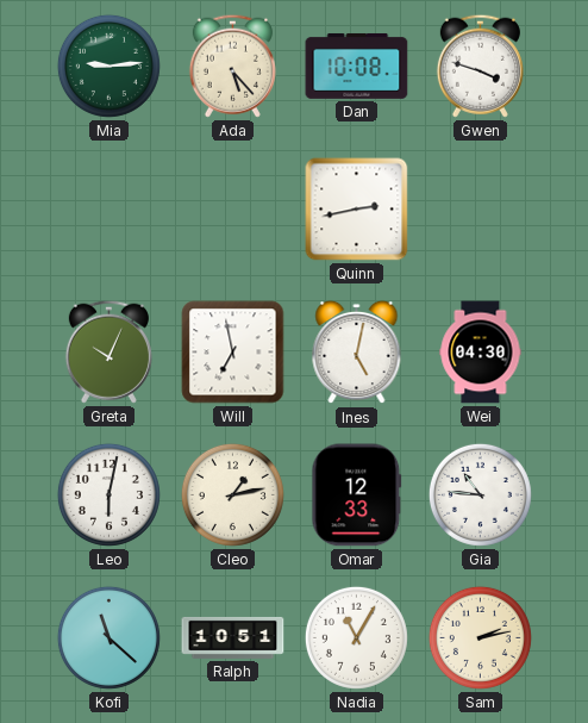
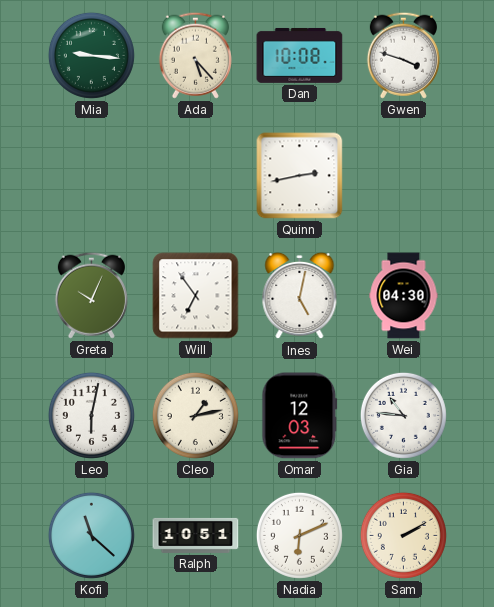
Mia: 9:14 -> 9:16 (91, 55)
Will: 6:58 -> 6:54 (196, 296)
Omar: 12:33 -> 12:03 (300, 416)
Nadia: 11:05 -> 6:11 (299, 535)
Sam: 2:13 -> 2:10 (403, 535)
